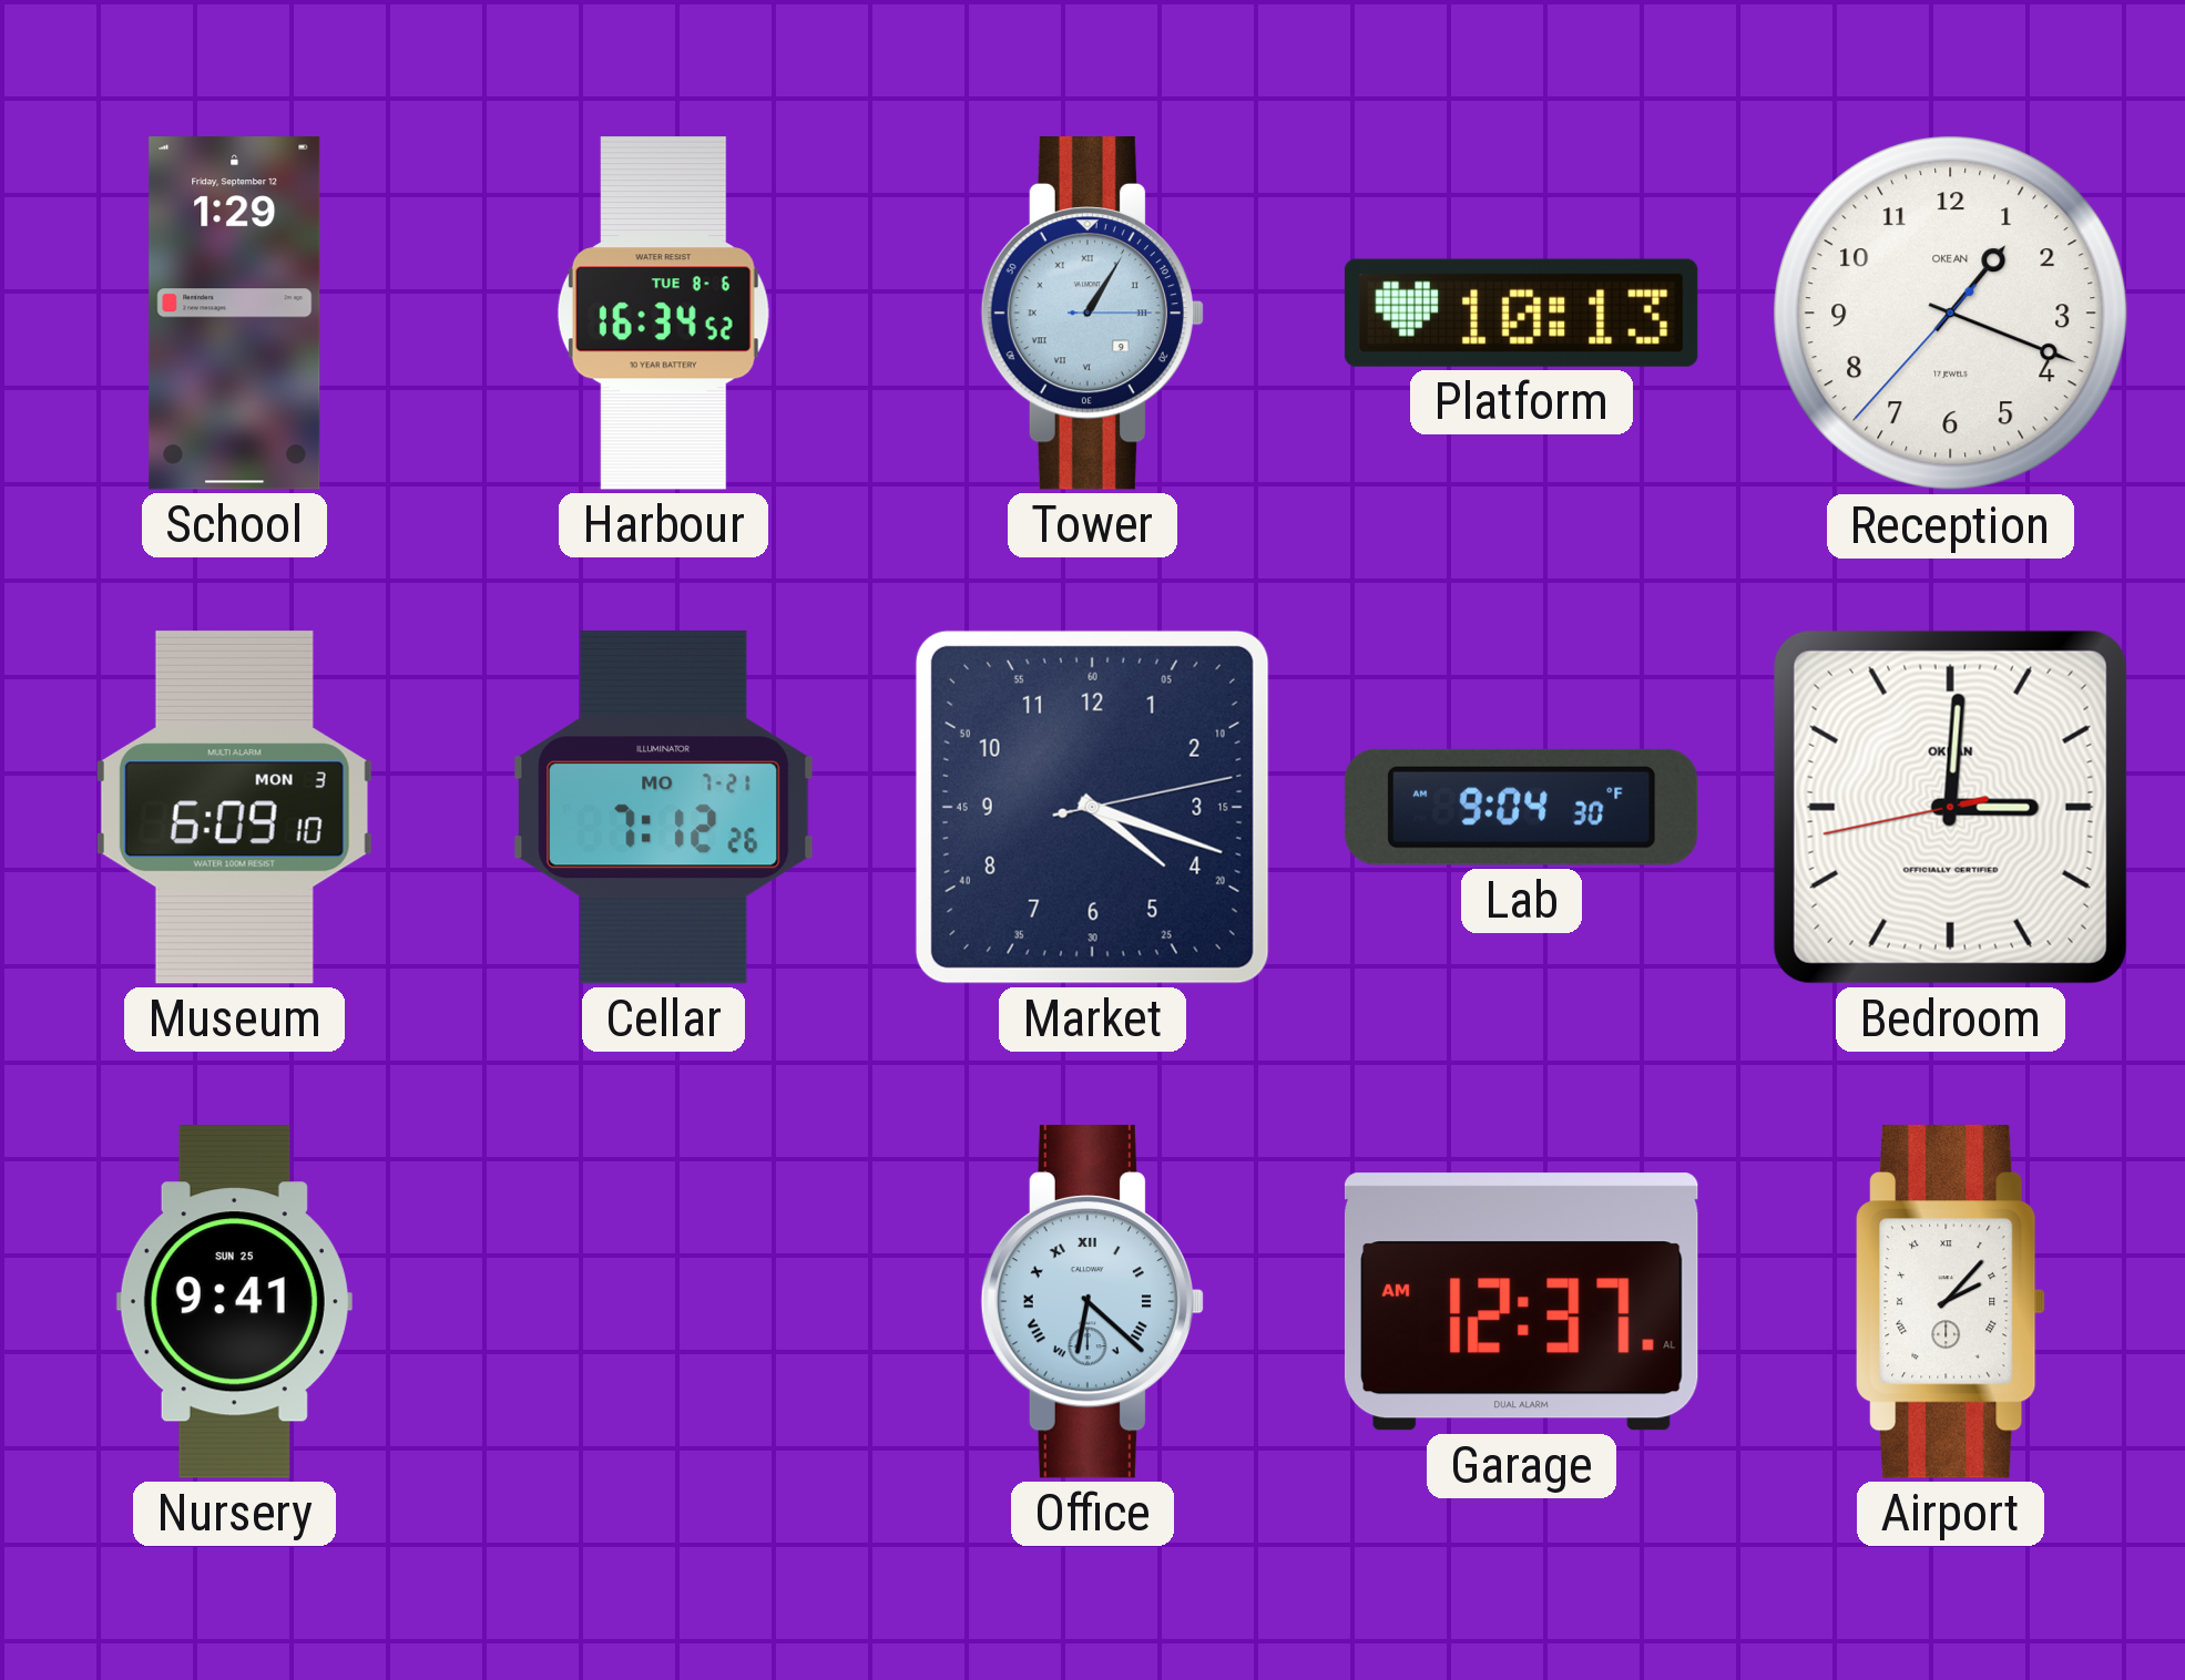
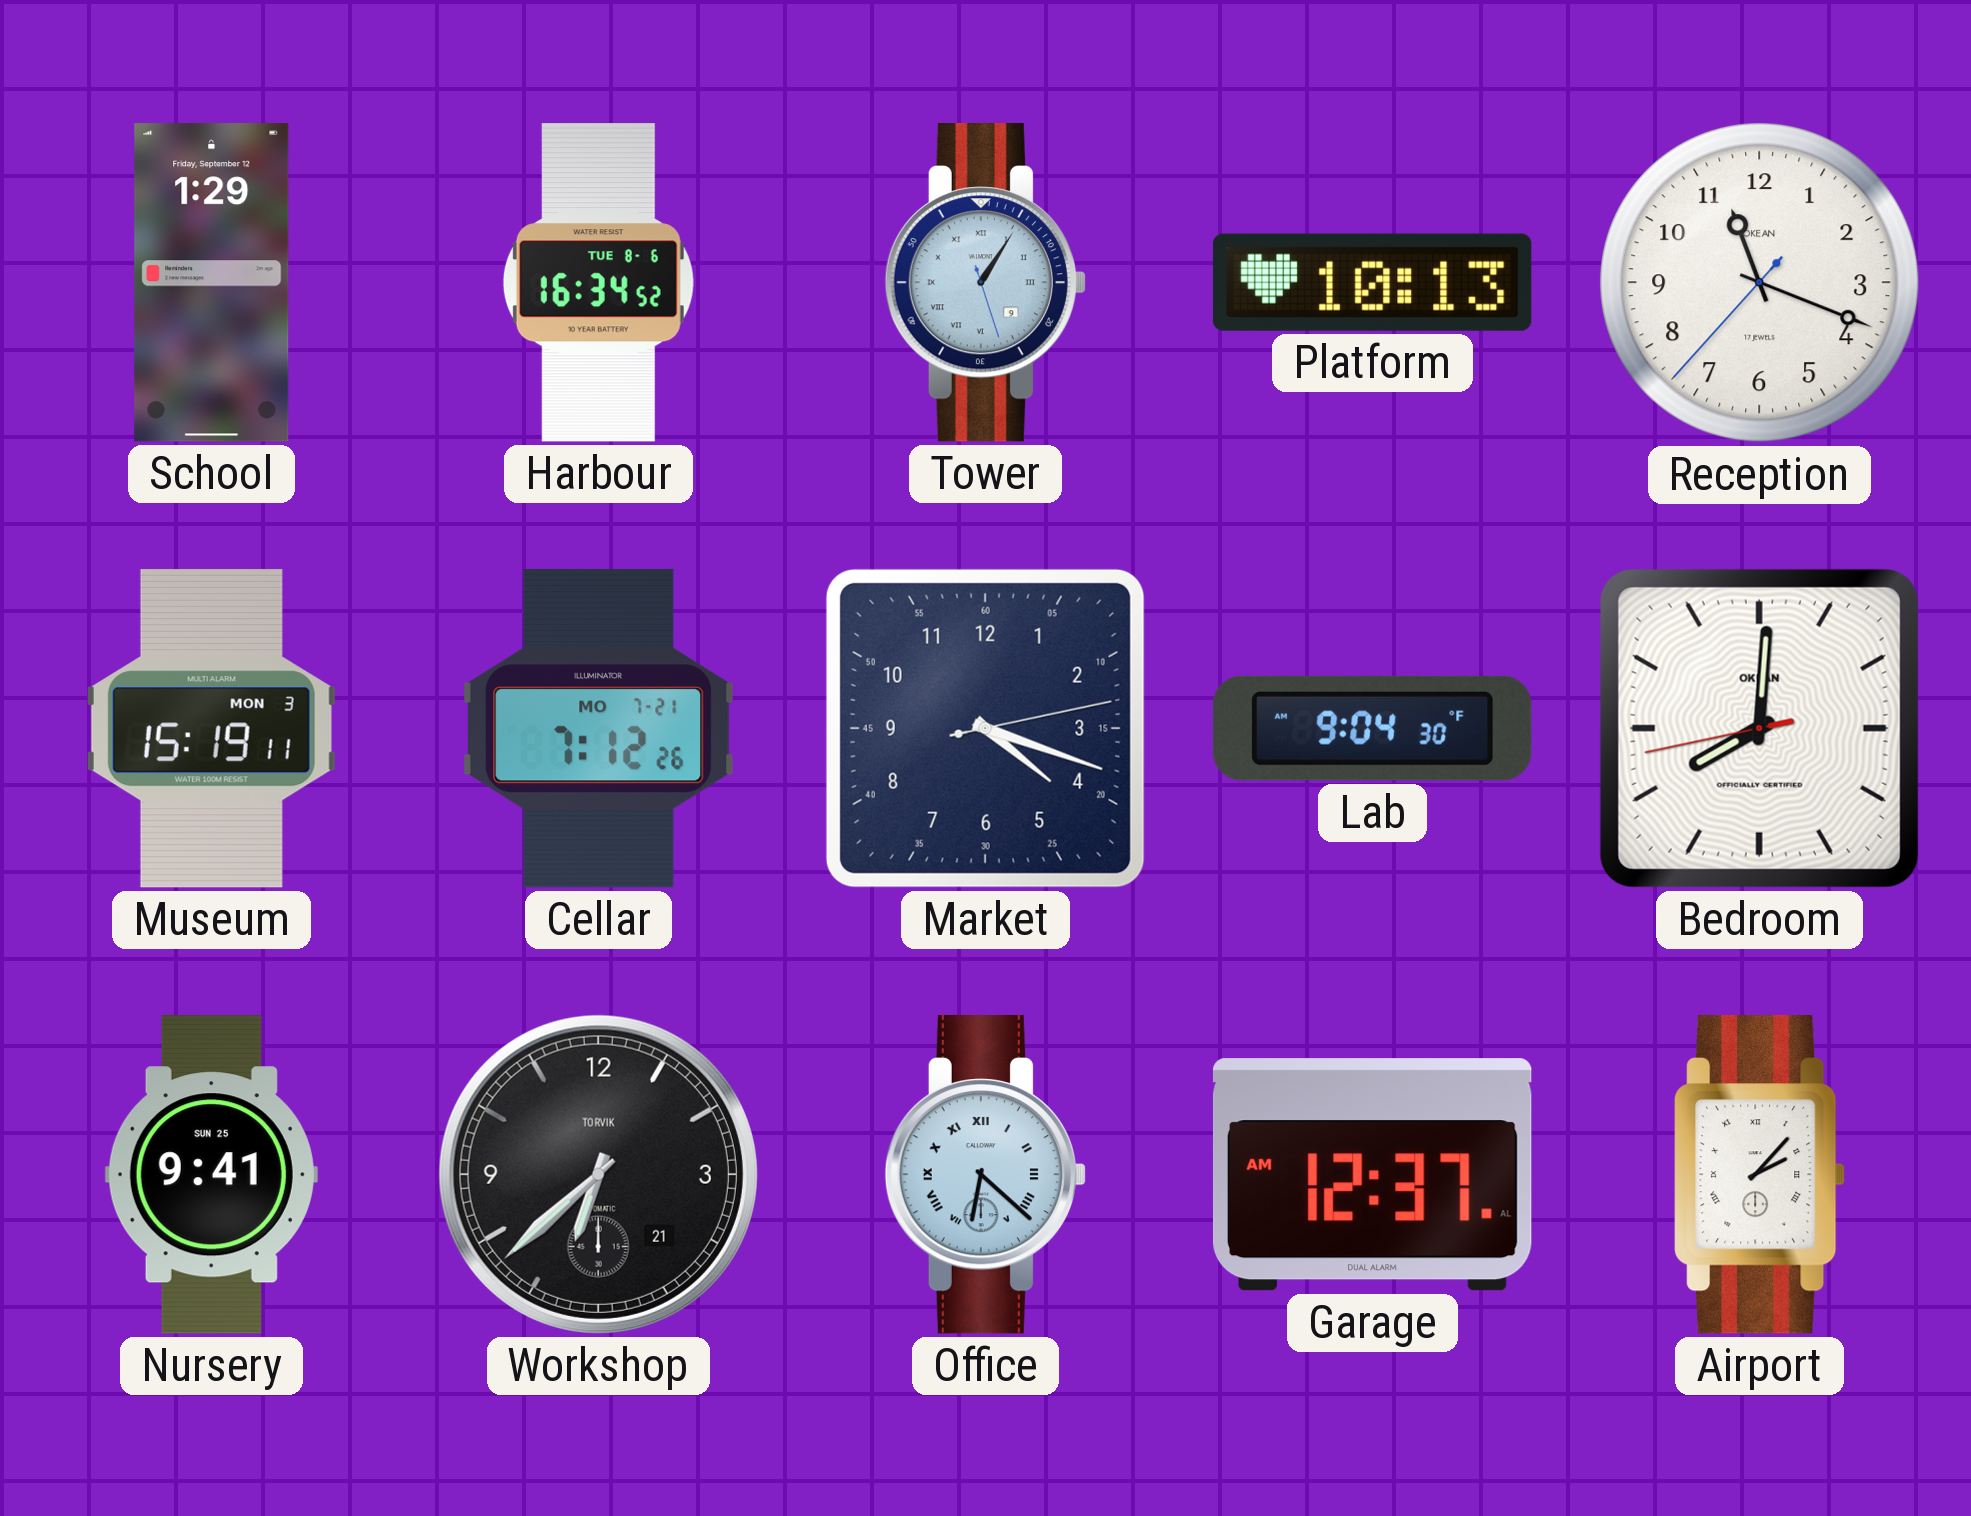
Tower: 1:05:15 -> 1:05:27 (985, 283)
Reception: 1:18 -> 11:18 (1760, 283)
Museum: 6:09 -> 15:19 (211, 728)
Bedroom: 3:00 -> 8:00 (1759, 728)
Workshop: none -> 6:38 (598, 1174)
